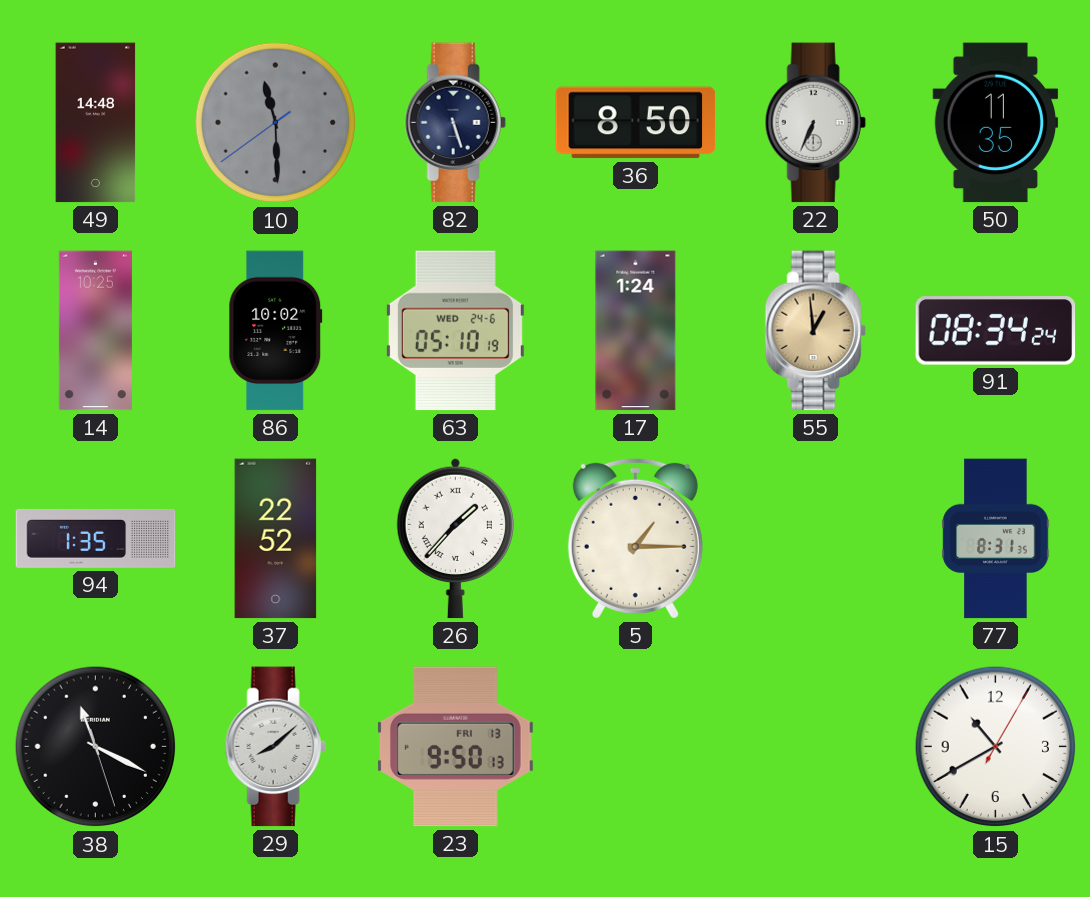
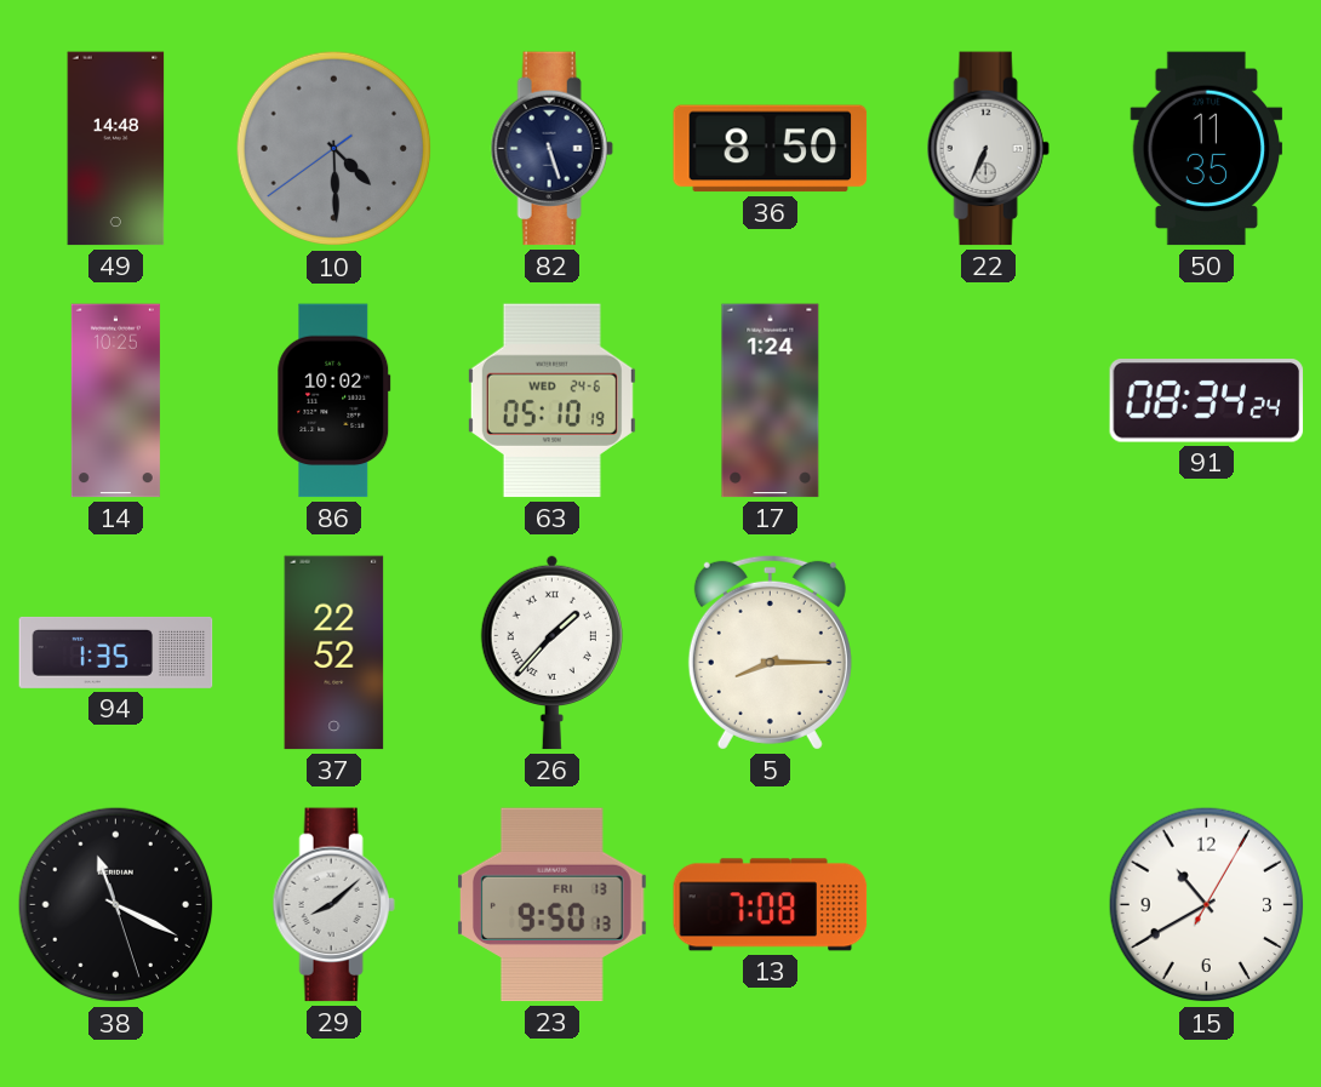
10: 11:29 -> 4:29 (334, 149)
55: 12:59 -> none (815, 331)
5: 1:15 -> 8:15 (770, 652)
77: 8:31 -> none (996, 539)
13: none -> 7:08 (771, 905)
